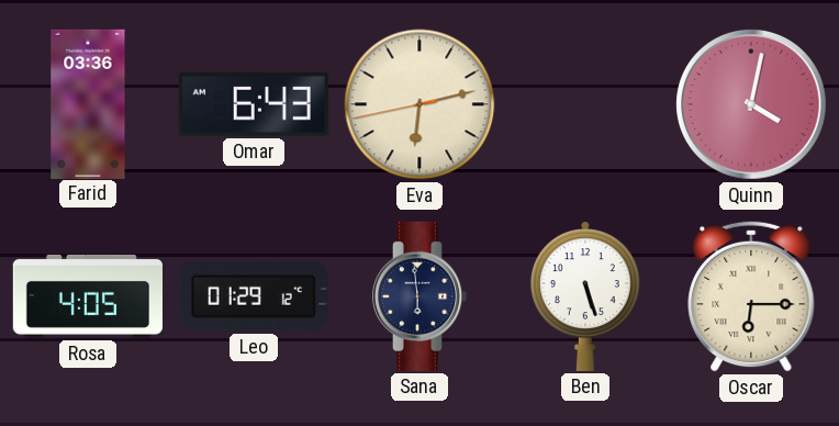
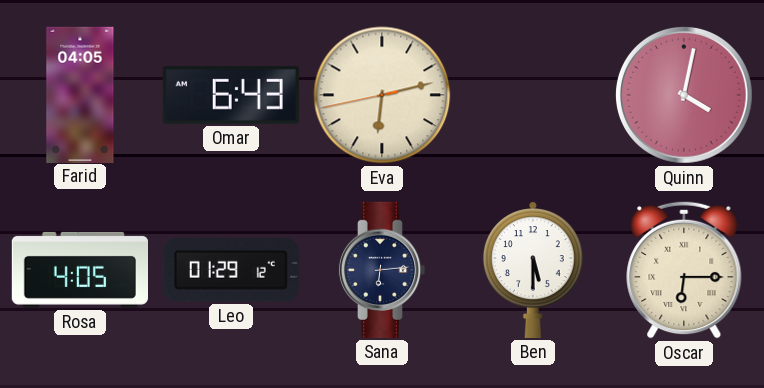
Farid: 03:36 -> 04:05 (80, 94)
Sana: 5:59 -> 6:14 (382, 270)
Ben: 5:27 -> 5:30 (533, 270)
